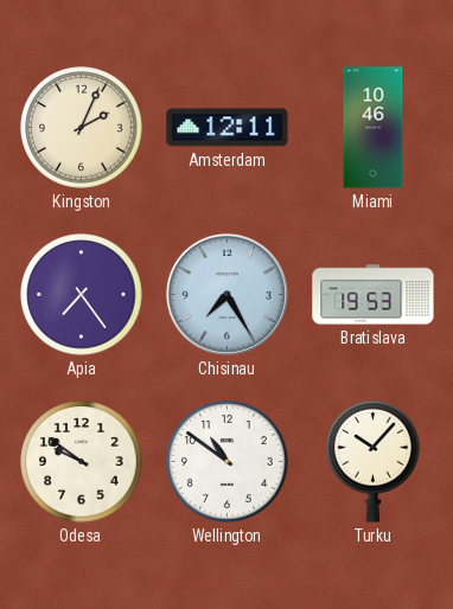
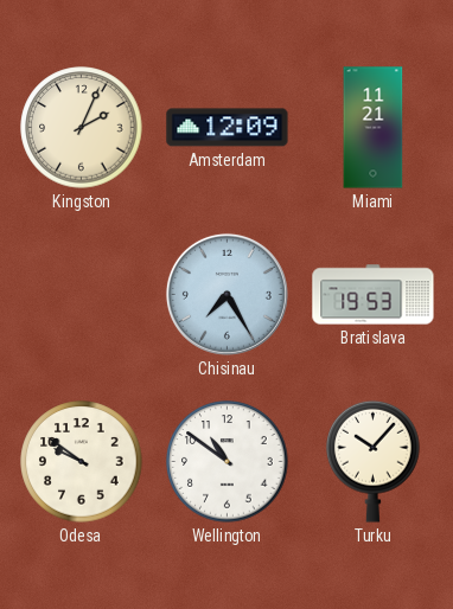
Amsterdam: 12:11 -> 12:09 (228, 128)
Miami: 10:46 -> 11:21 (374, 128)
Apia: 7:24 -> none (82, 295)
